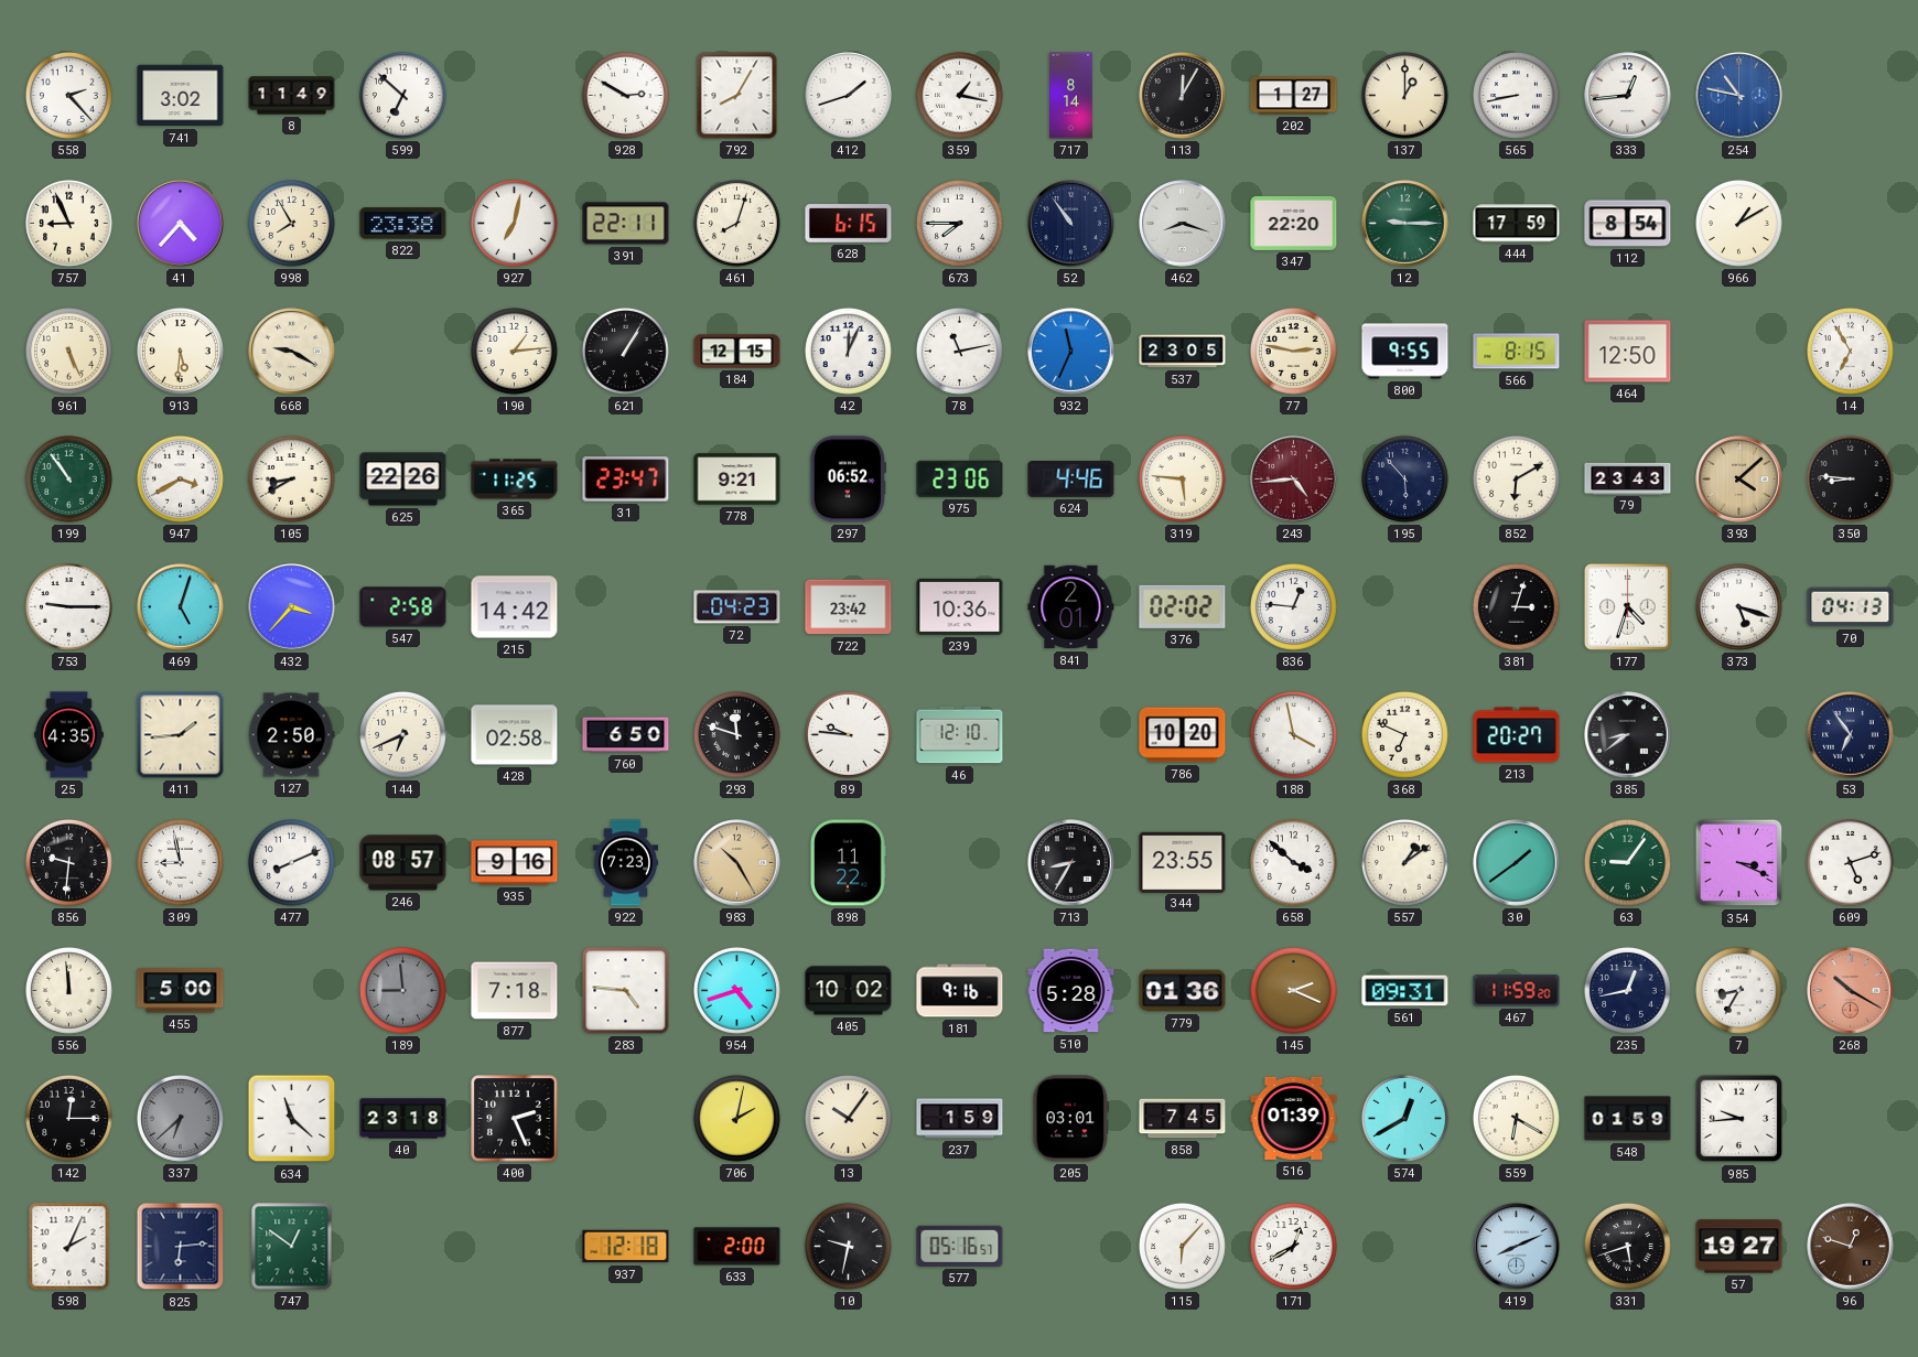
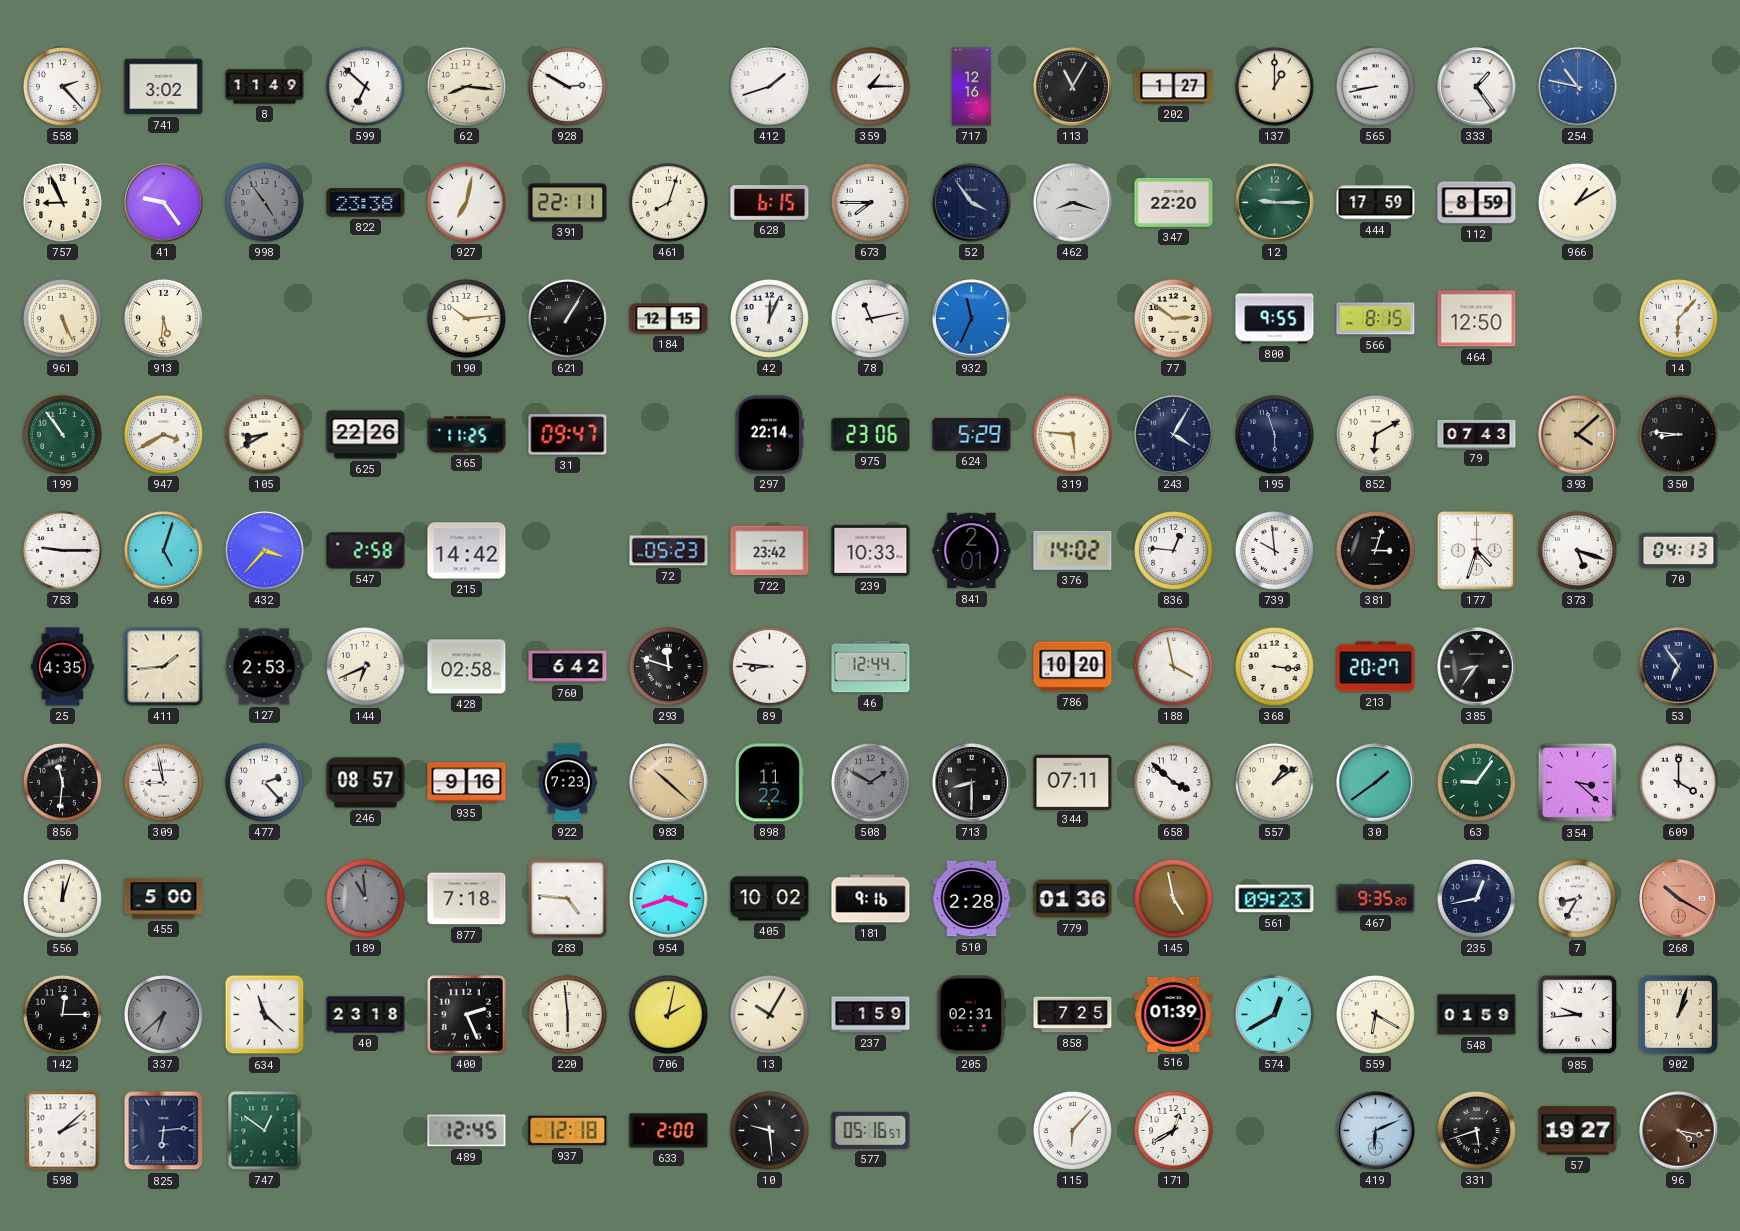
62: none -> 8:16 (466, 86)
792: 8:05 -> none (737, 96)
359: 1:17 -> 1:15 (870, 86)
717: 8:14 -> 12:16 (972, 87)
113: 12:05 -> 11:05 (1073, 87)
333: 12:44 -> 1:24 (1477, 87)
41: 4:37 -> 9:24 (164, 203)
998: 7:55 -> 4:54 (264, 202)
998 dial: cream -> grey (264, 202)
52: 10:54 -> 3:54 (972, 203)
112: 8:54 -> 8:59 (1477, 203)
668: 9:20 -> none (292, 352)
190: 1:14 -> 10:14 (466, 318)
537: 23:05 -> none (1183, 352)
77: 2:47 -> 2:51 (1173, 318)
14: 6:55 -> 6:07 (1678, 318)
31: 23:47 -> 09:47 (568, 435)
778: 9:21 -> none (737, 480)
297: 06:52 -> 22:14 (769, 435)
624: 4:46 -> 5:29 (972, 435)
243: 4:44 -> 4:05 (1174, 435)
243 dial: burgundy -> navy (1174, 435)
195: 5:53 -> 5:57 (1274, 434)
79: 23:43 -> 07:43 (1477, 434)
72: 04:23 -> 05:23 (669, 551)
239: 10:36 -> 10:33 (871, 550)
376: 02:02 -> 14:02 (1073, 550)
739: none -> 9:59 (1274, 550)
127: 2:50 -> 2:53 (264, 667)
760: 6:50 -> 6:42 (568, 667)
89: 9:46 -> 8:46 (769, 666)
46: 12:10 -> 12:44 (871, 667)
368: 6:49 -> 3:16 (1274, 666)
385: 8:39 -> 8:36 (1477, 667)
856: 9:31 -> 11:31 (62, 782)
477: 8:11 -> 2:23 (264, 782)
983: 10:25 -> 10:22 (669, 783)
508: none -> 1:50 (870, 782)
713: 8:35 -> 8:30 (972, 783)
344: 23:55 -> 07:11 (1073, 782)
354: 3:19 -> 3:22 (1578, 783)
609: 5:12 -> 4:00 (1678, 782)
556: 11:59 -> 12:03 (62, 898)
189: 8:59 -> 10:59 (365, 898)
954: 4:42 -> 3:42 (668, 898)
510: 5:28 -> 2:28 (972, 899)
145: 2:19 -> 4:58 (1173, 898)
561: 09:31 -> 09:23 (1275, 899)
467: 11:59 -> 9:35 (1376, 899)
220: none -> 5:59 (567, 1014)
13: 10:06 -> 10:05 (769, 1014)
205: 03:01 -> 02:31 (971, 1015)
858: 7:45 -> 7:25 (1073, 1015)
902: none -> 1:03 (1678, 1014)
598: 2:04 -> 2:08 (63, 1131)
489: none -> 12:45 (467, 1131)
10: 9:32 -> 9:29 (769, 1130)
419: 8:11 -> 6:11 (1376, 1131)
96: 12:48 -> 4:17 (1679, 1131)
